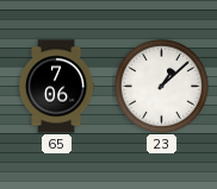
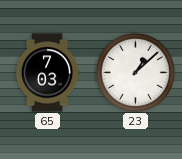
65: 7:06 -> 7:03 (47, 73)
